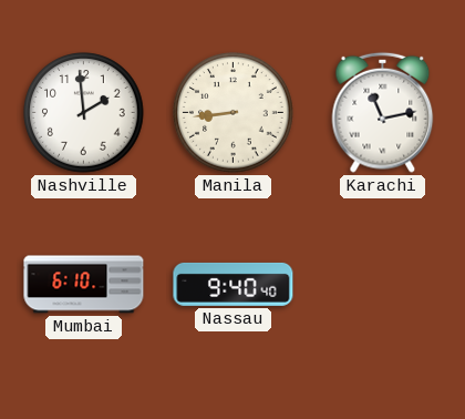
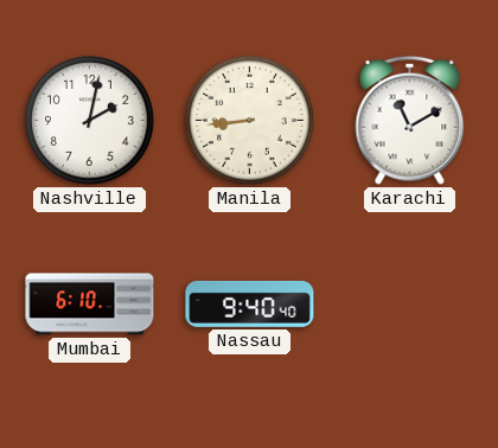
Nashville: 1:59 -> 2:02 (90, 121)
Karachi: 11:13 -> 11:10 (410, 120)
